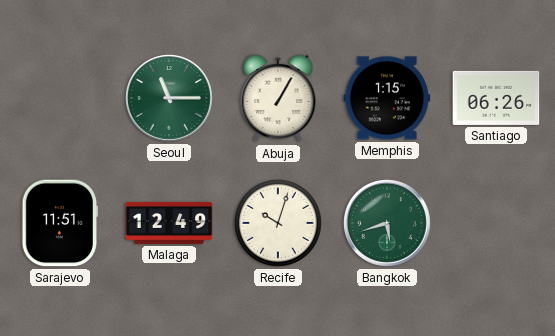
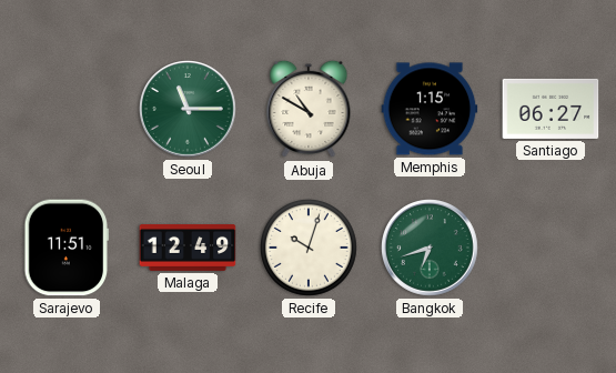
Abuja: 1:05 -> 10:50 (309, 109)
Santiago: 06:26 -> 06:27 (551, 109)
Bangkok: 5:42 -> 6:42 (431, 249)
